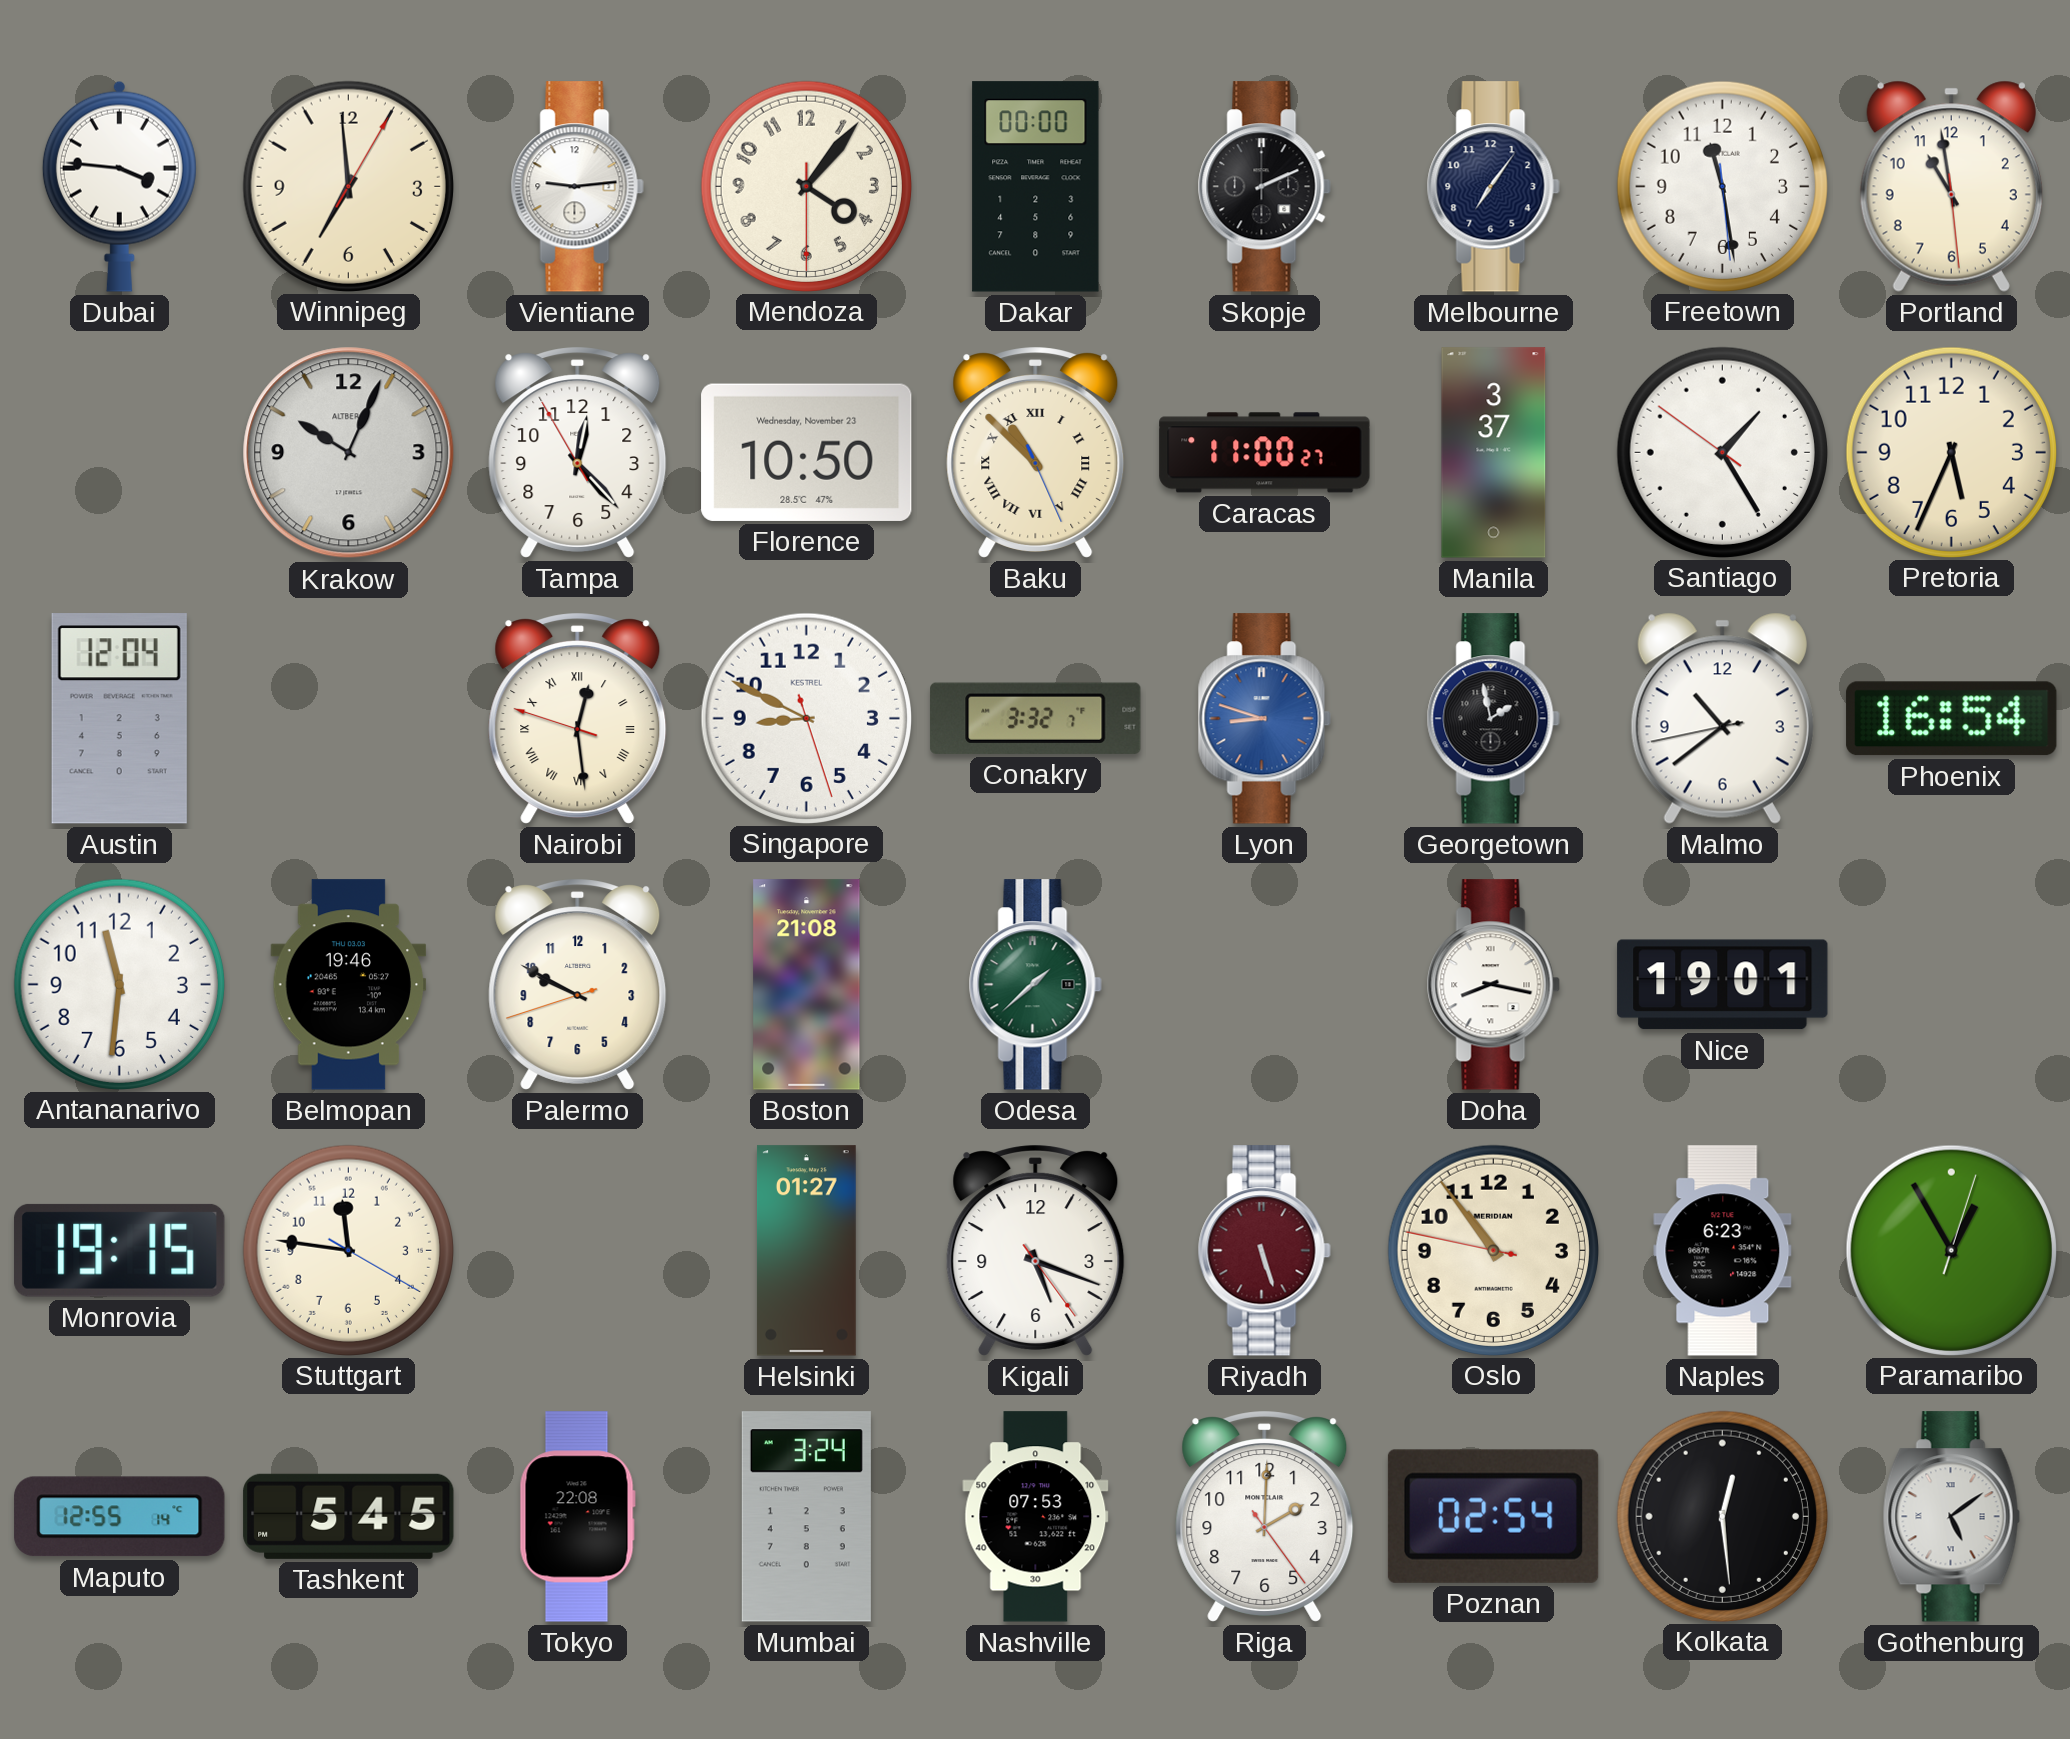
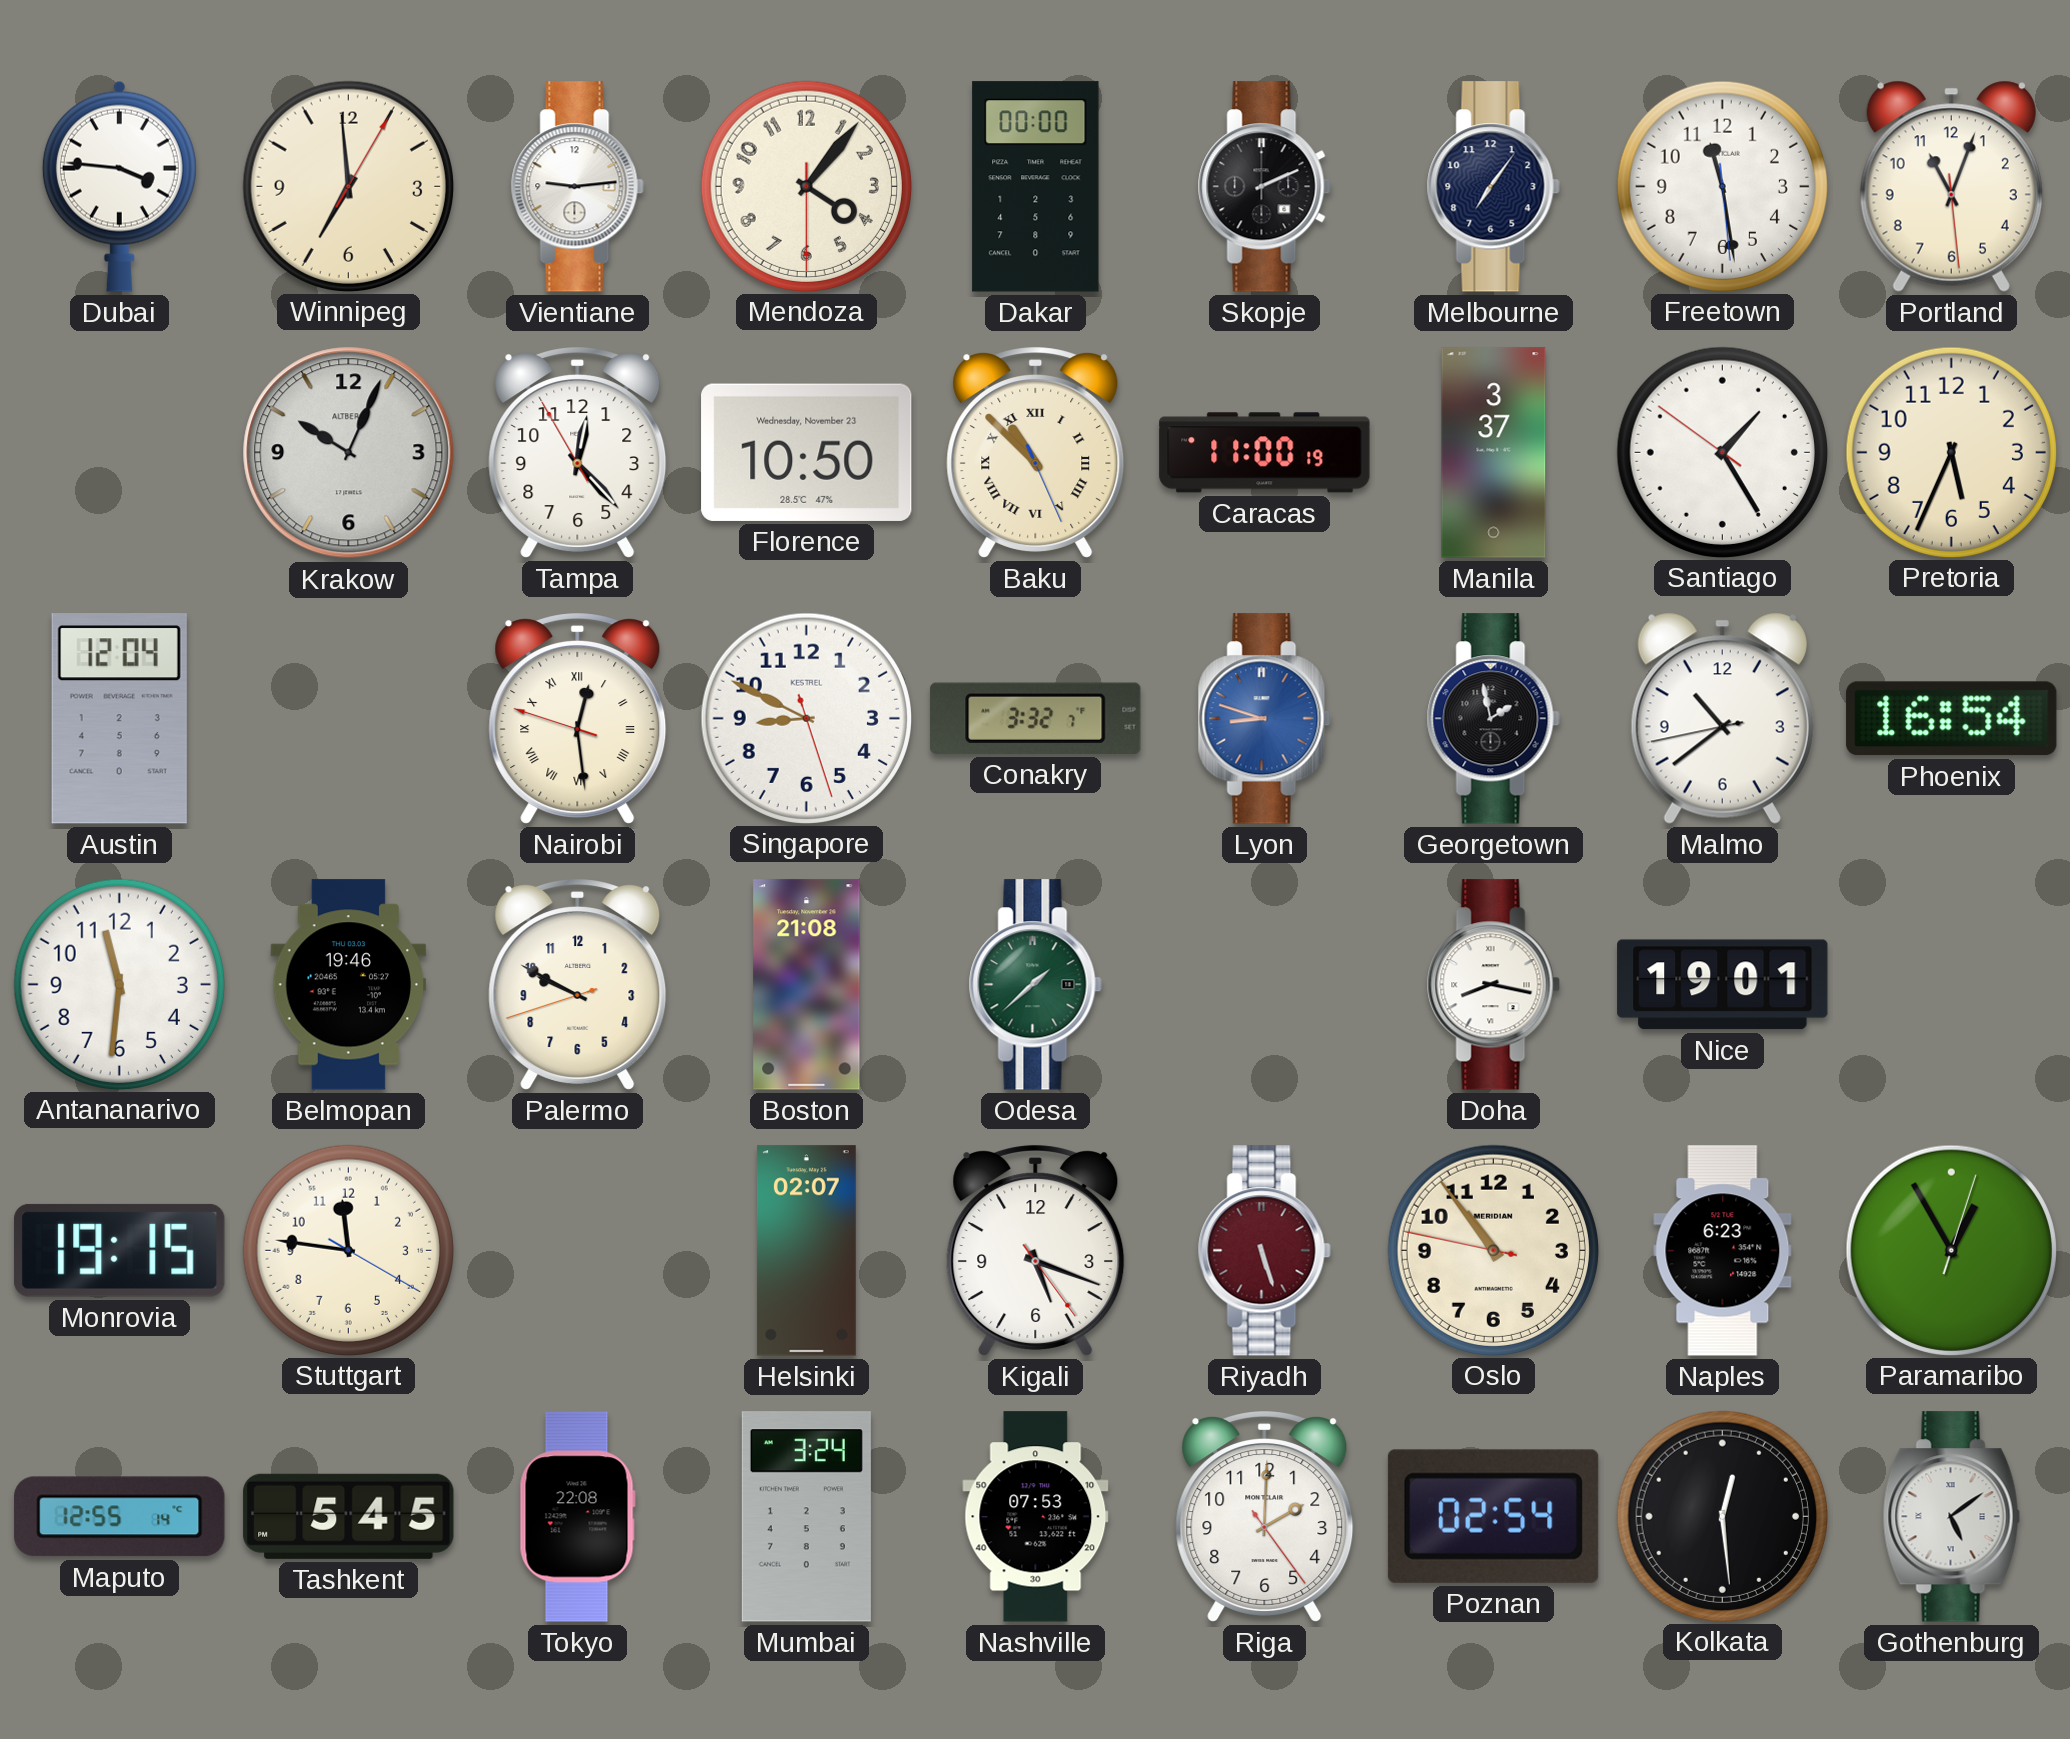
Portland: 10:58 -> 11:03 (1951, 186)
Caracas: 11:00:27 -> 11:00:19 (1265, 453)
Helsinki: 01:27 -> 02:07 (806, 1251)
